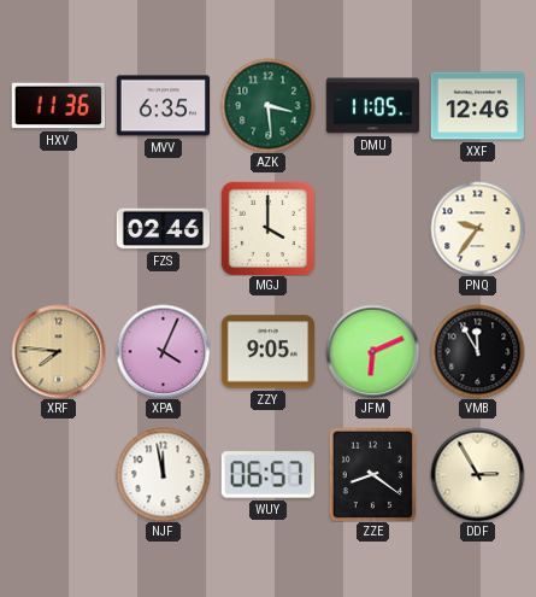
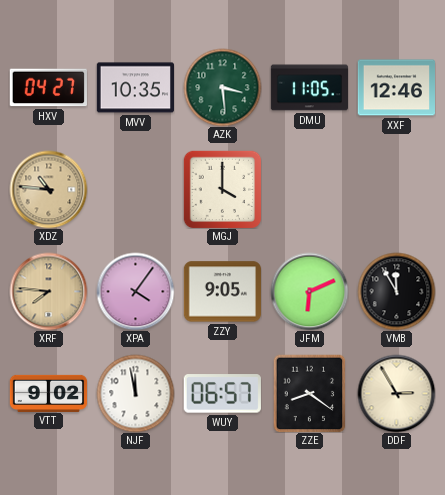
HXV: 11:36 -> 04:27 (48, 88)
MVV: 6:35 -> 10:35 (135, 88)
XDZ: none -> 10:46 (48, 189)
FZS: 02:46 -> none (163, 229)
PNQ: 9:36 -> none (477, 228)
XPA: 4:04 -> 4:06 (135, 291)
VTT: none -> 9:02 (48, 393)
